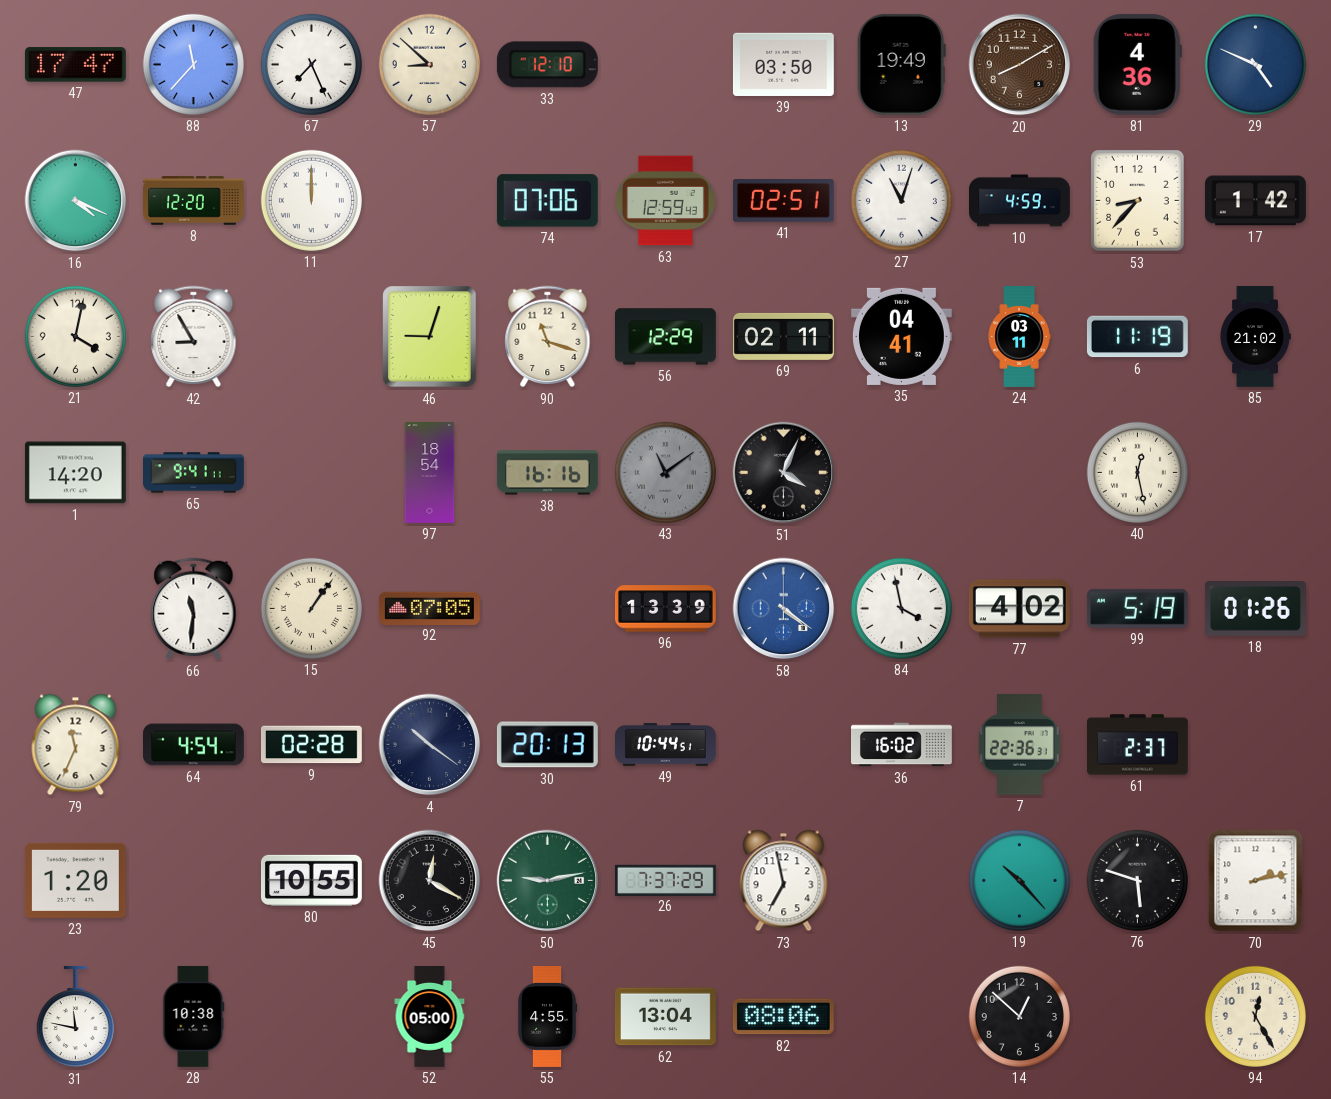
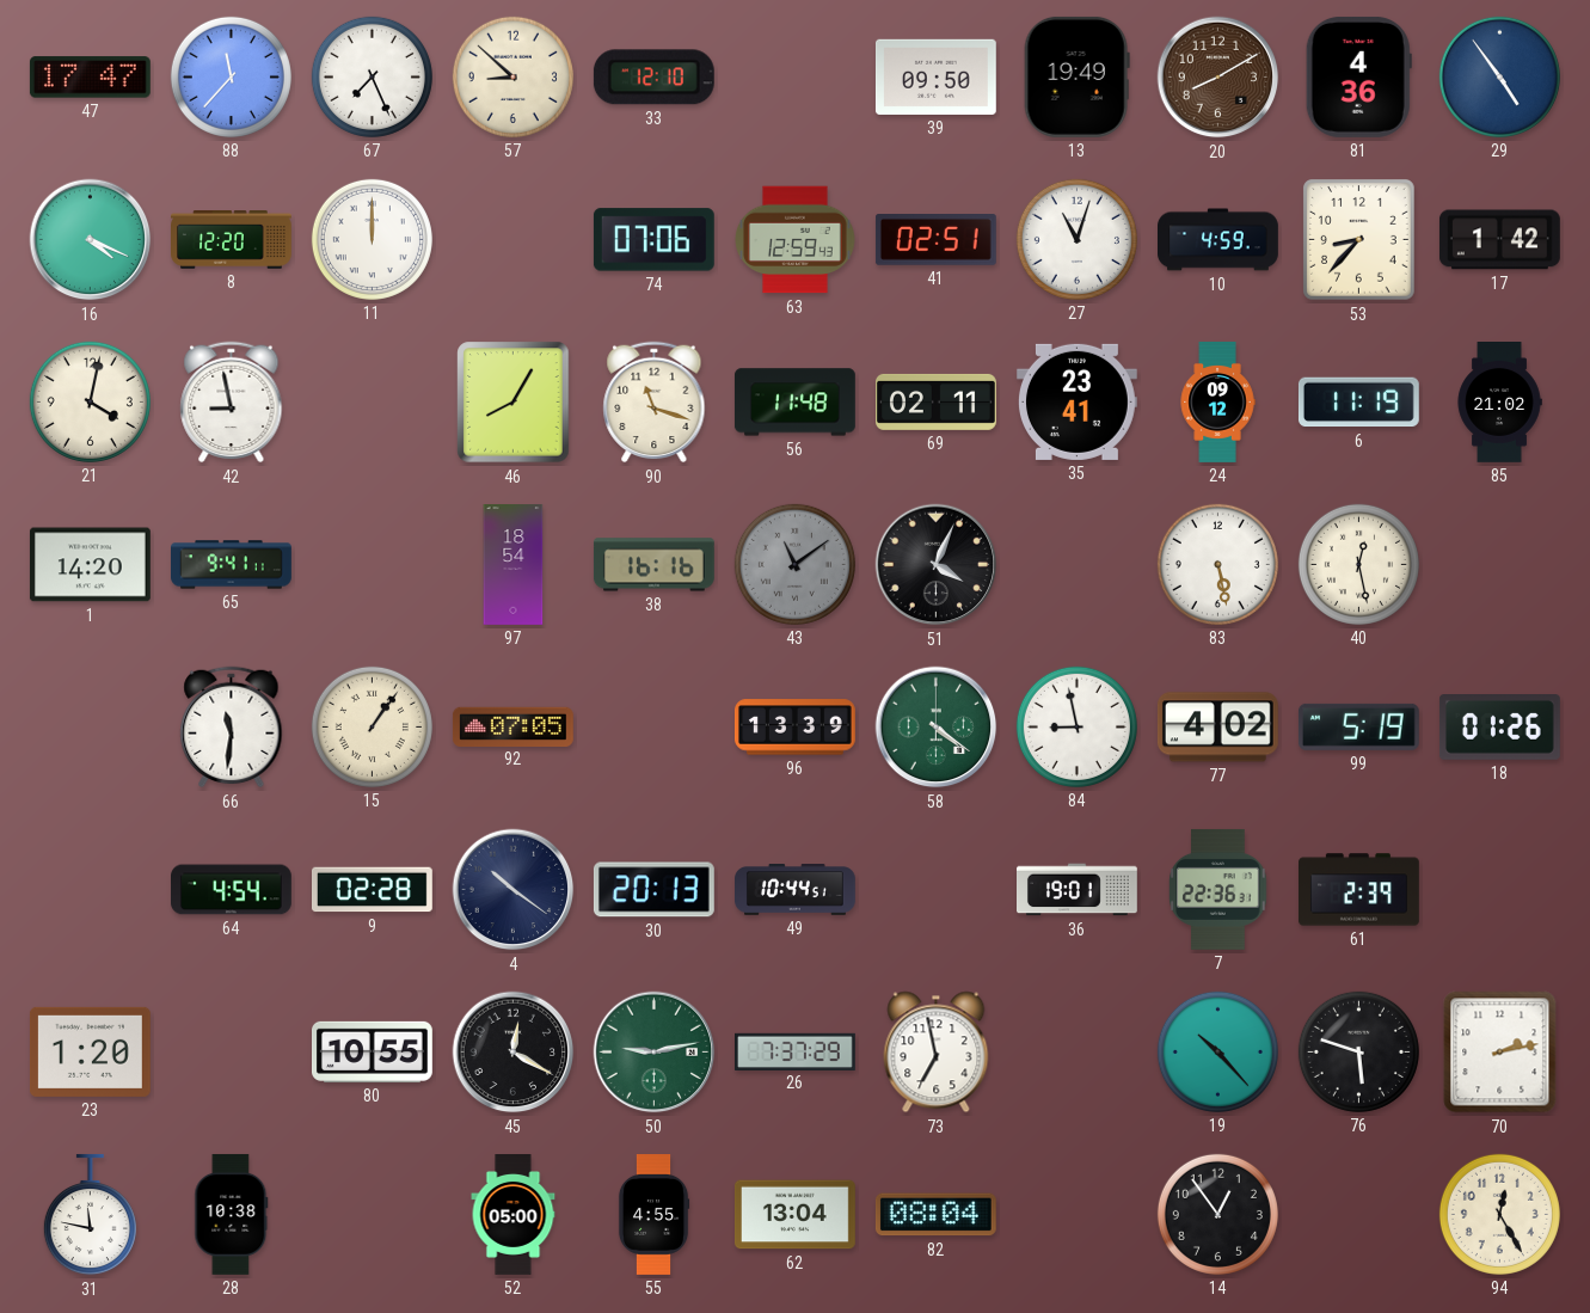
39: 03:50 -> 09:50 (935, 76)
29: 4:49 -> 4:54 (1499, 76)
42: 8:55 -> 8:58 (232, 403)
46: 9:03 -> 8:05 (514, 403)
56: 12:29 -> 11:48 (794, 403)
35: 04:41 -> 23:41 (1076, 401)
24: 03:11 -> 09:12 (1217, 403)
83: none -> 5:28 (1217, 564)
58 dial: blue -> green (937, 728)
84: 3:58 -> 8:58 (1076, 726)
79: 11:34 -> none (76, 745)
36: 16:02 -> 19:01 (1078, 890)
61: 2:37 -> 2:39 (1359, 890)
82: 08:06 -> 08:04 (935, 1215)
14: 12:52 -> 12:54 (1217, 1214)
